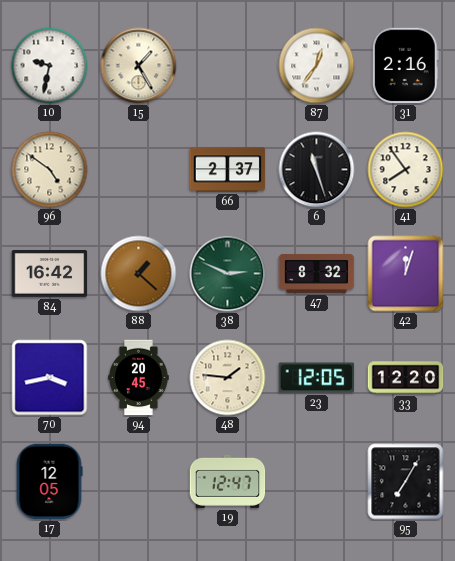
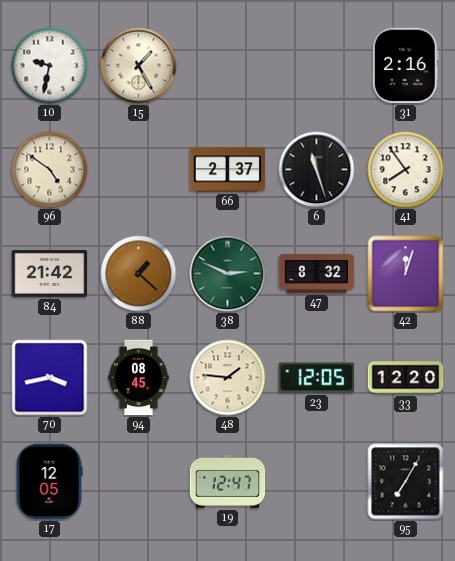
87: 12:36 -> none (317, 66)
84: 16:42 -> 21:42 (50, 274)
94: 20:45 -> 08:45 (139, 378)
